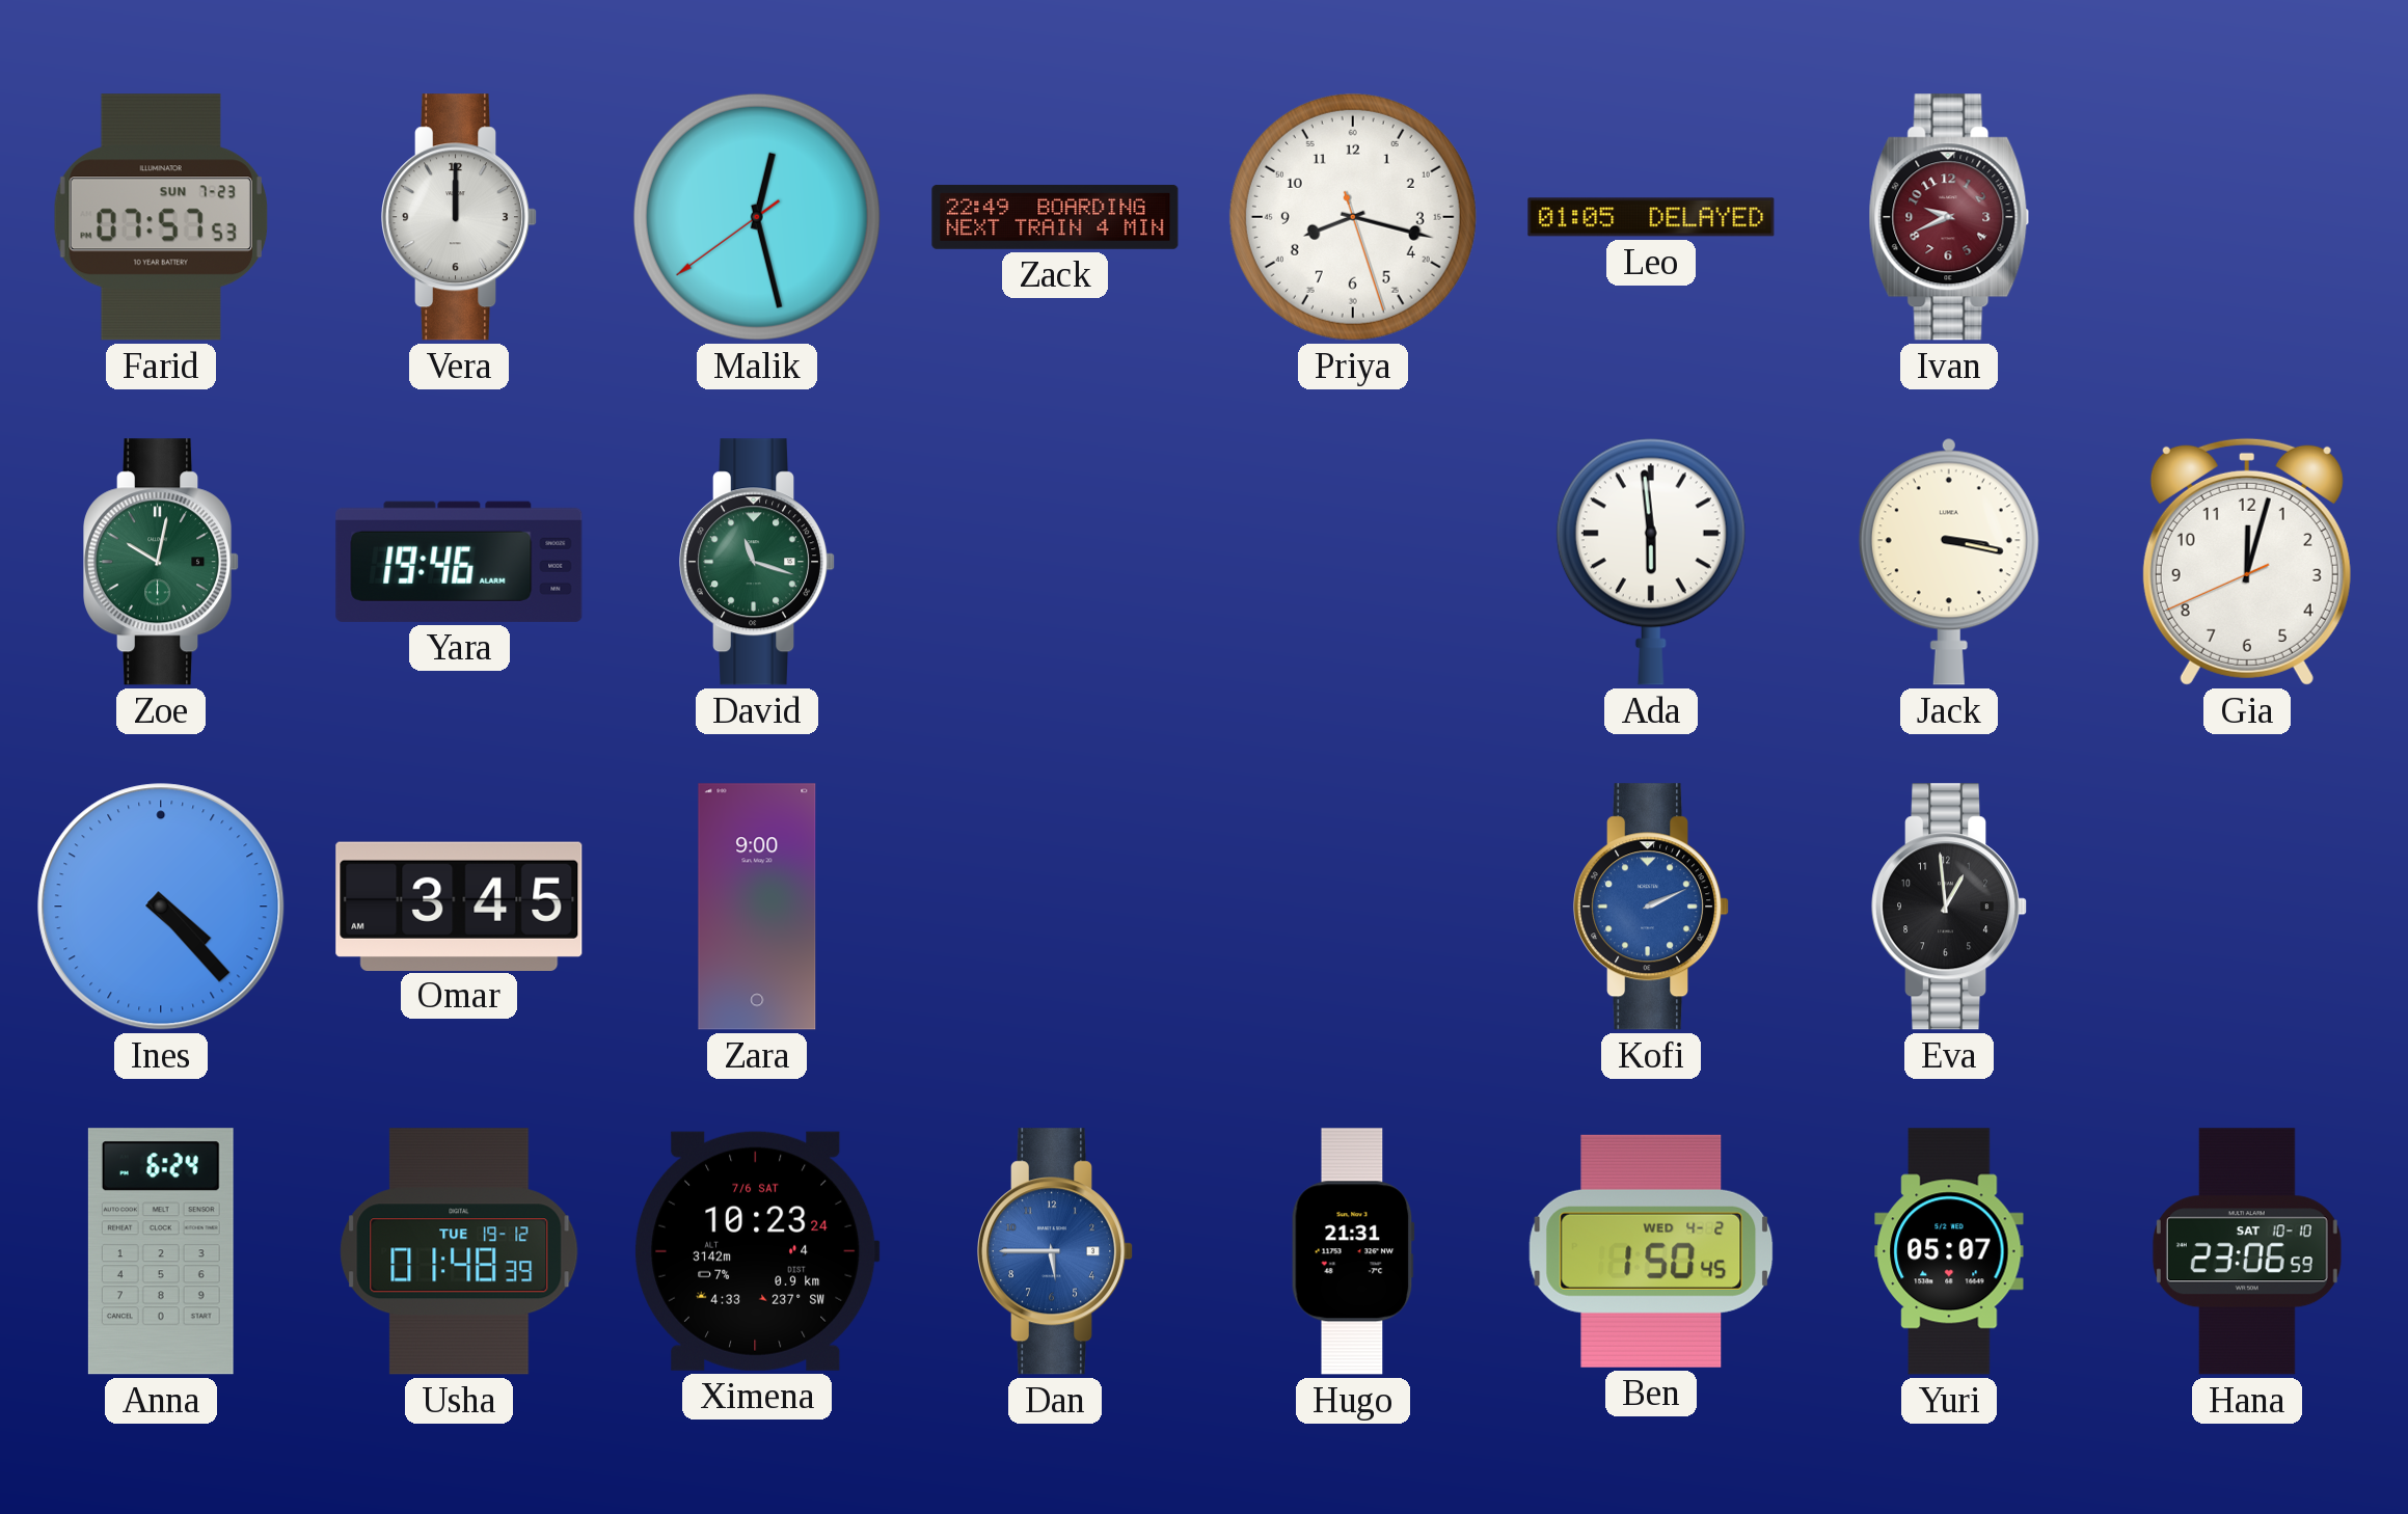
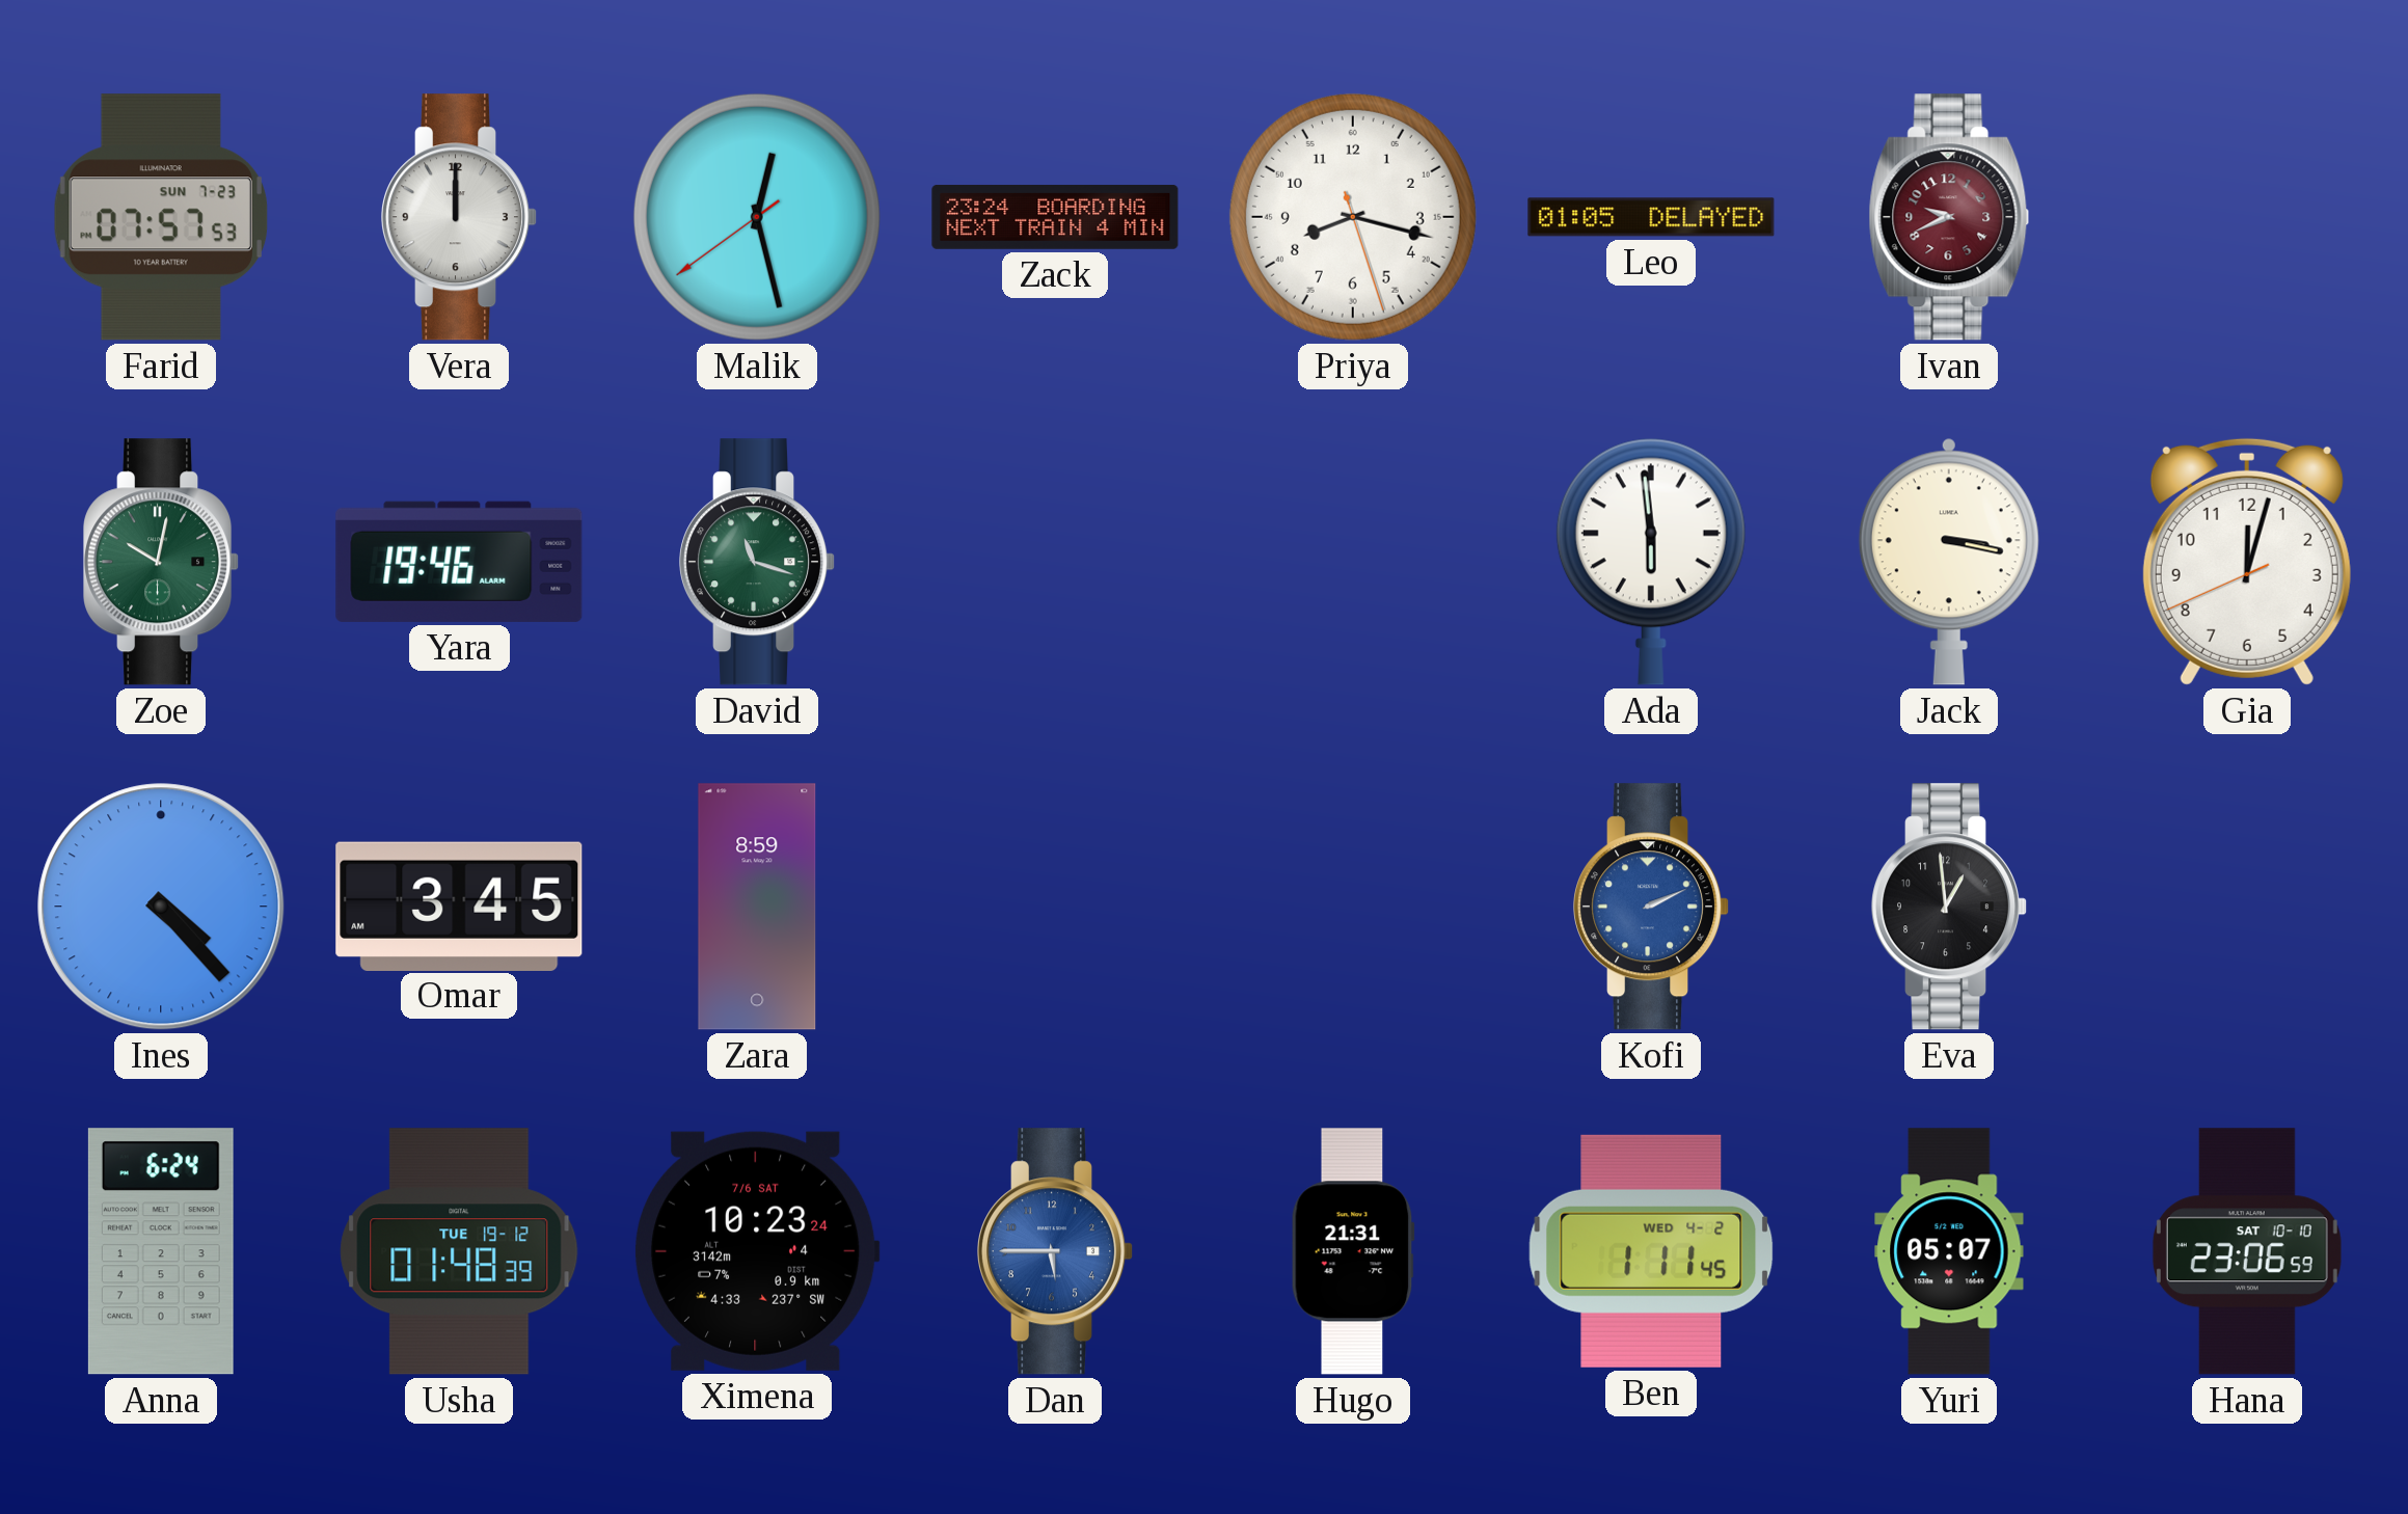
Zack: 22:49 -> 23:24 (1055, 217)
Zara: 9:00 -> 8:59 (757, 907)
Ben: 1:50 -> 1:11 (1651, 1251)
